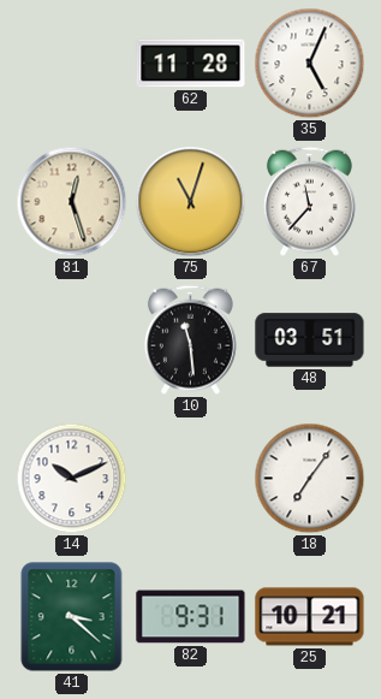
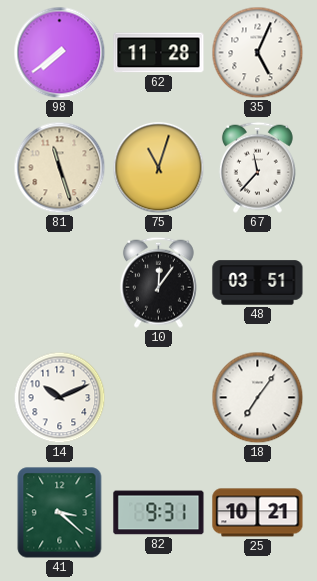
98: none -> 7:39 (60, 53)
81: 12:27 -> 11:27 (60, 168)
10: 11:29 -> 12:06 (158, 282)
